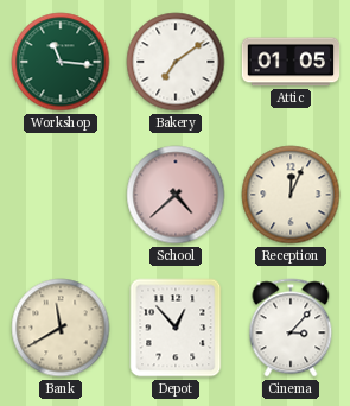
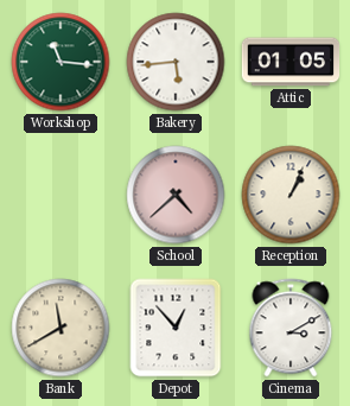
Bakery: 7:09 -> 5:44 (176, 62)
Reception: 12:04 -> 1:04 (291, 195)
Cinema: 3:07 -> 3:10 (291, 328)
